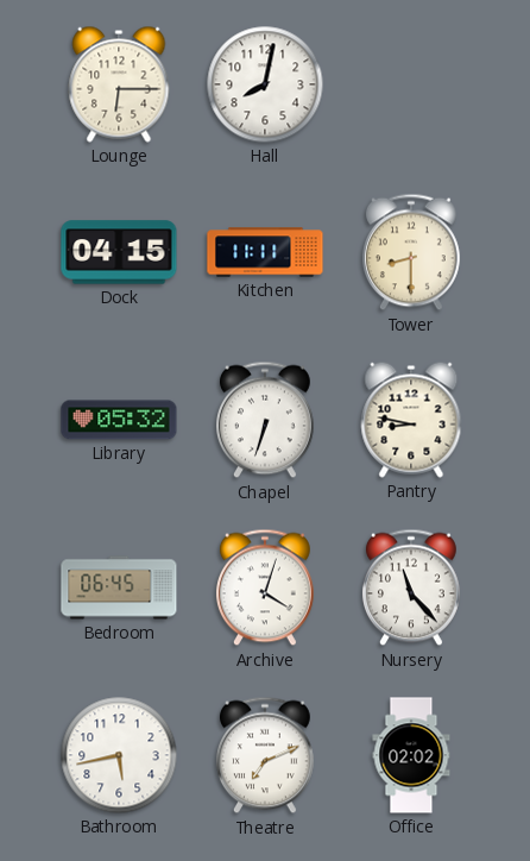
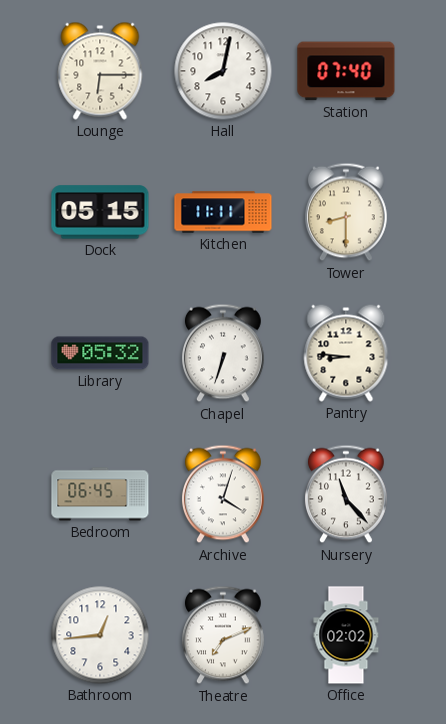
Station: none -> 07:40 (346, 71)
Dock: 04:15 -> 05:15 (100, 212)
Pantry: 8:47 -> 8:46 (346, 353)
Bathroom: 5:43 -> 12:44 (100, 635)
